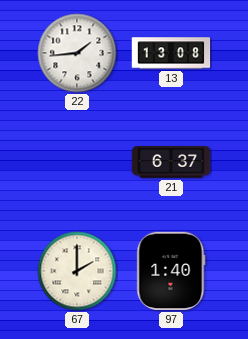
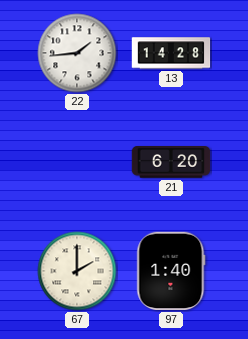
13: 13:08 -> 14:28 (171, 53)
21: 6:37 -> 6:20 (171, 162)
